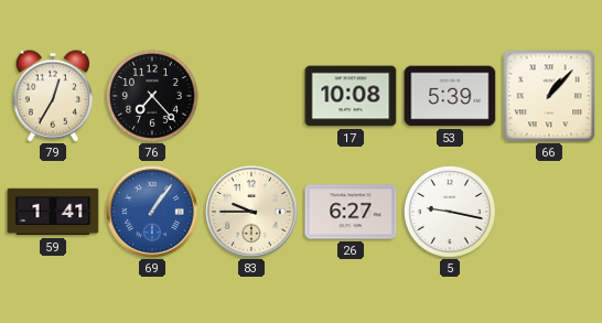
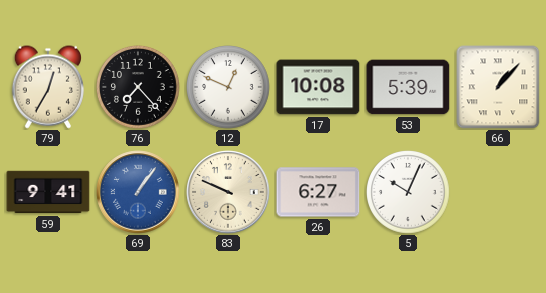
12: none -> 12:49 (229, 88)
59: 1:41 -> 9:41 (48, 192)
83: 9:45 -> 9:49 (228, 192)
5: 9:17 -> 10:04 (409, 193)
